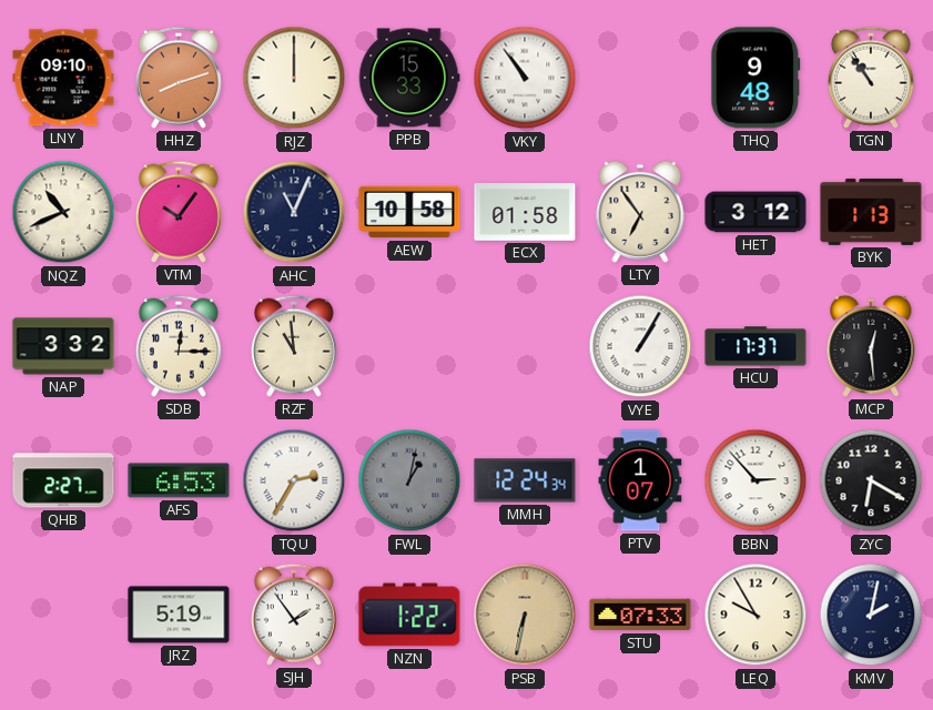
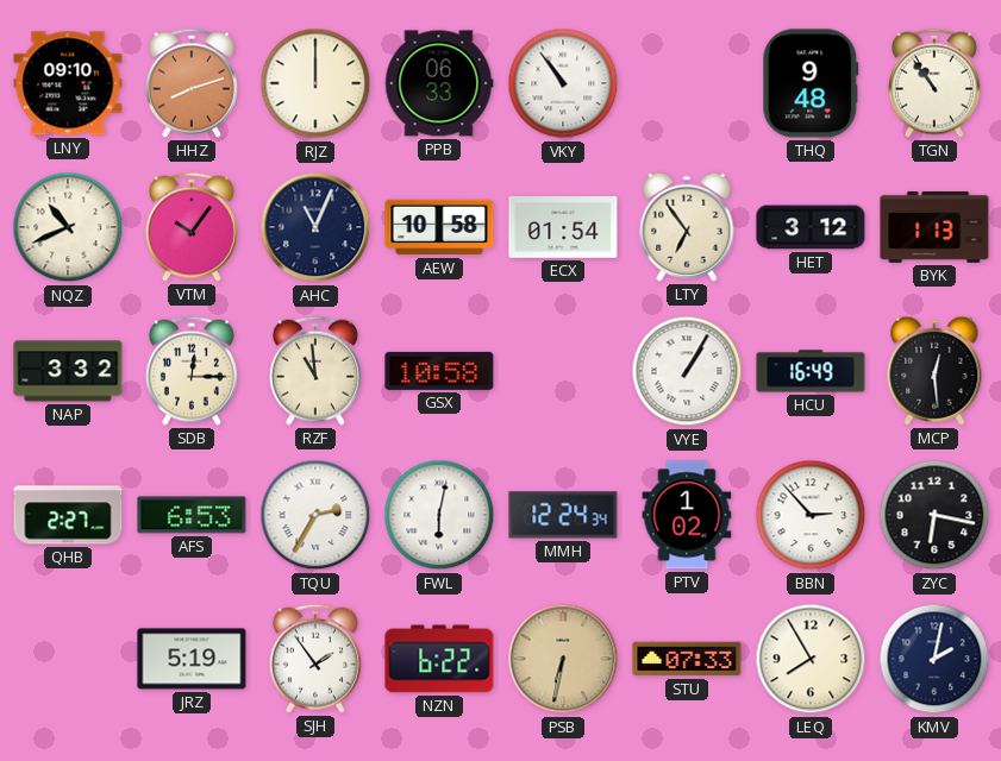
PPB: 15:33 -> 06:33 (439, 83)
ECX: 01:58 -> 01:54 (563, 227)
GSX: none -> 10:58 (439, 371)
HCU: 17:37 -> 16:49 (811, 371)
FWL: 1:02 -> 6:02 (439, 515)
FWL dial: grey -> white (439, 515)
PTV: 1:07 -> 1:02 (687, 515)
ZYC: 6:20 -> 6:17 (934, 515)
NZN: 1:22 -> 6:22 (439, 659)
LEQ: 9:55 -> 7:55 (811, 659)
